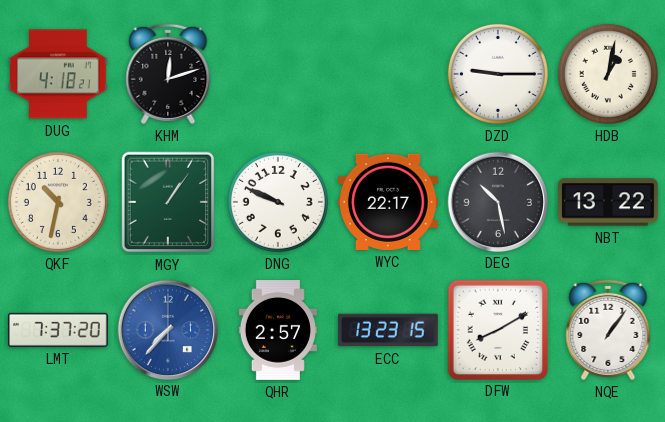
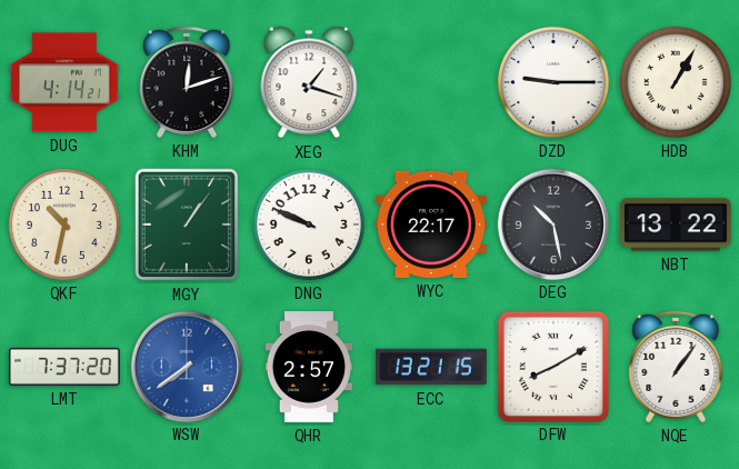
DUG: 4:18 -> 4:14 (66, 82)
XEG: none -> 1:18 (309, 82)
HDB: 1:02 -> 1:05 (676, 82)
WSW: 7:37 -> 7:39 (186, 366)
ECC: 13:23 -> 13:21 (432, 367)
